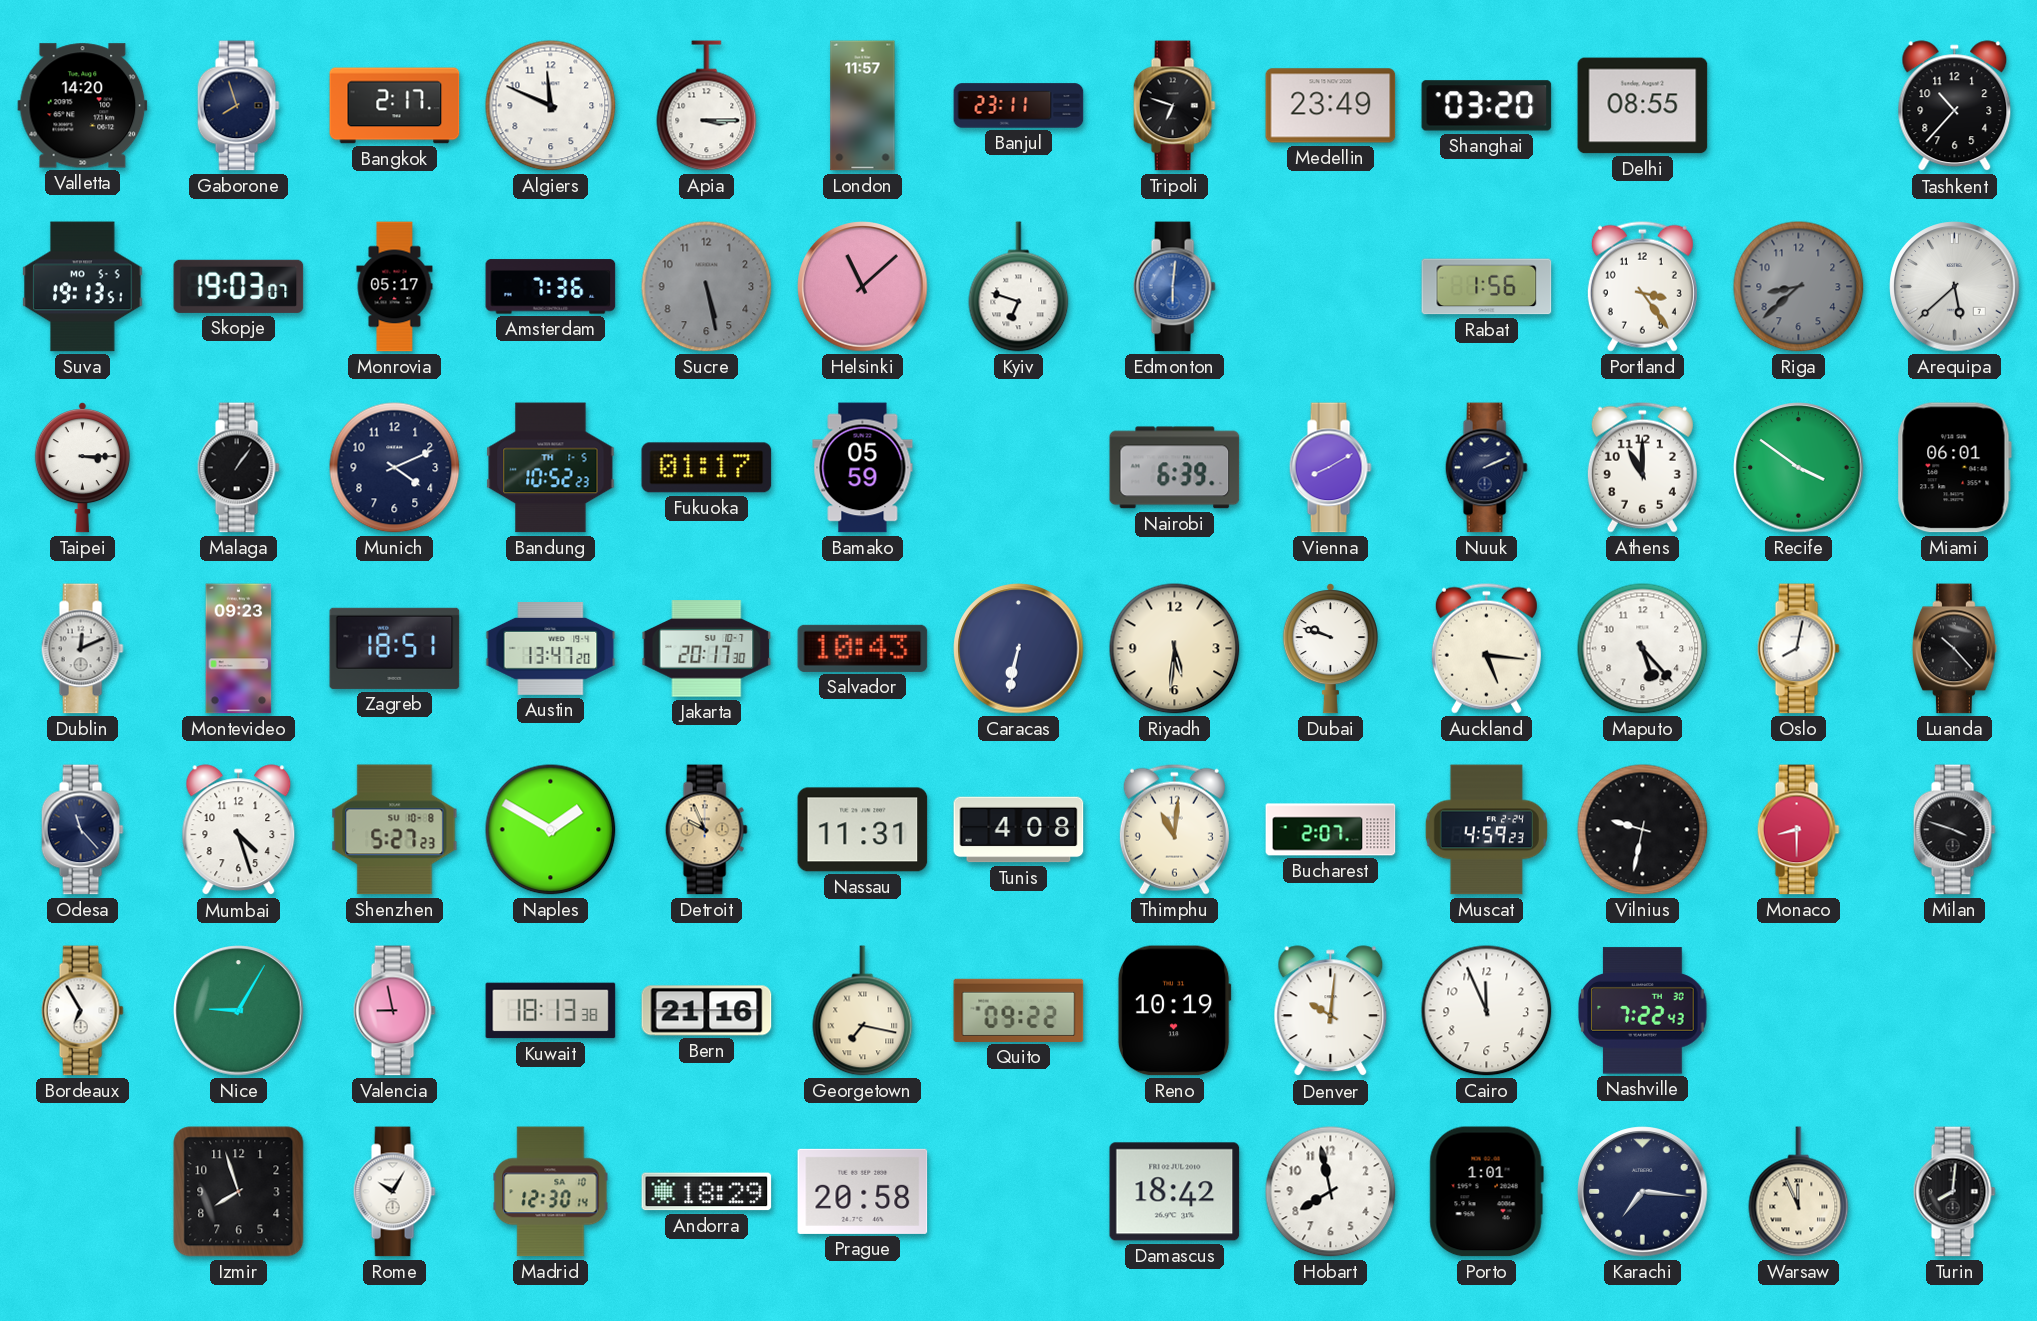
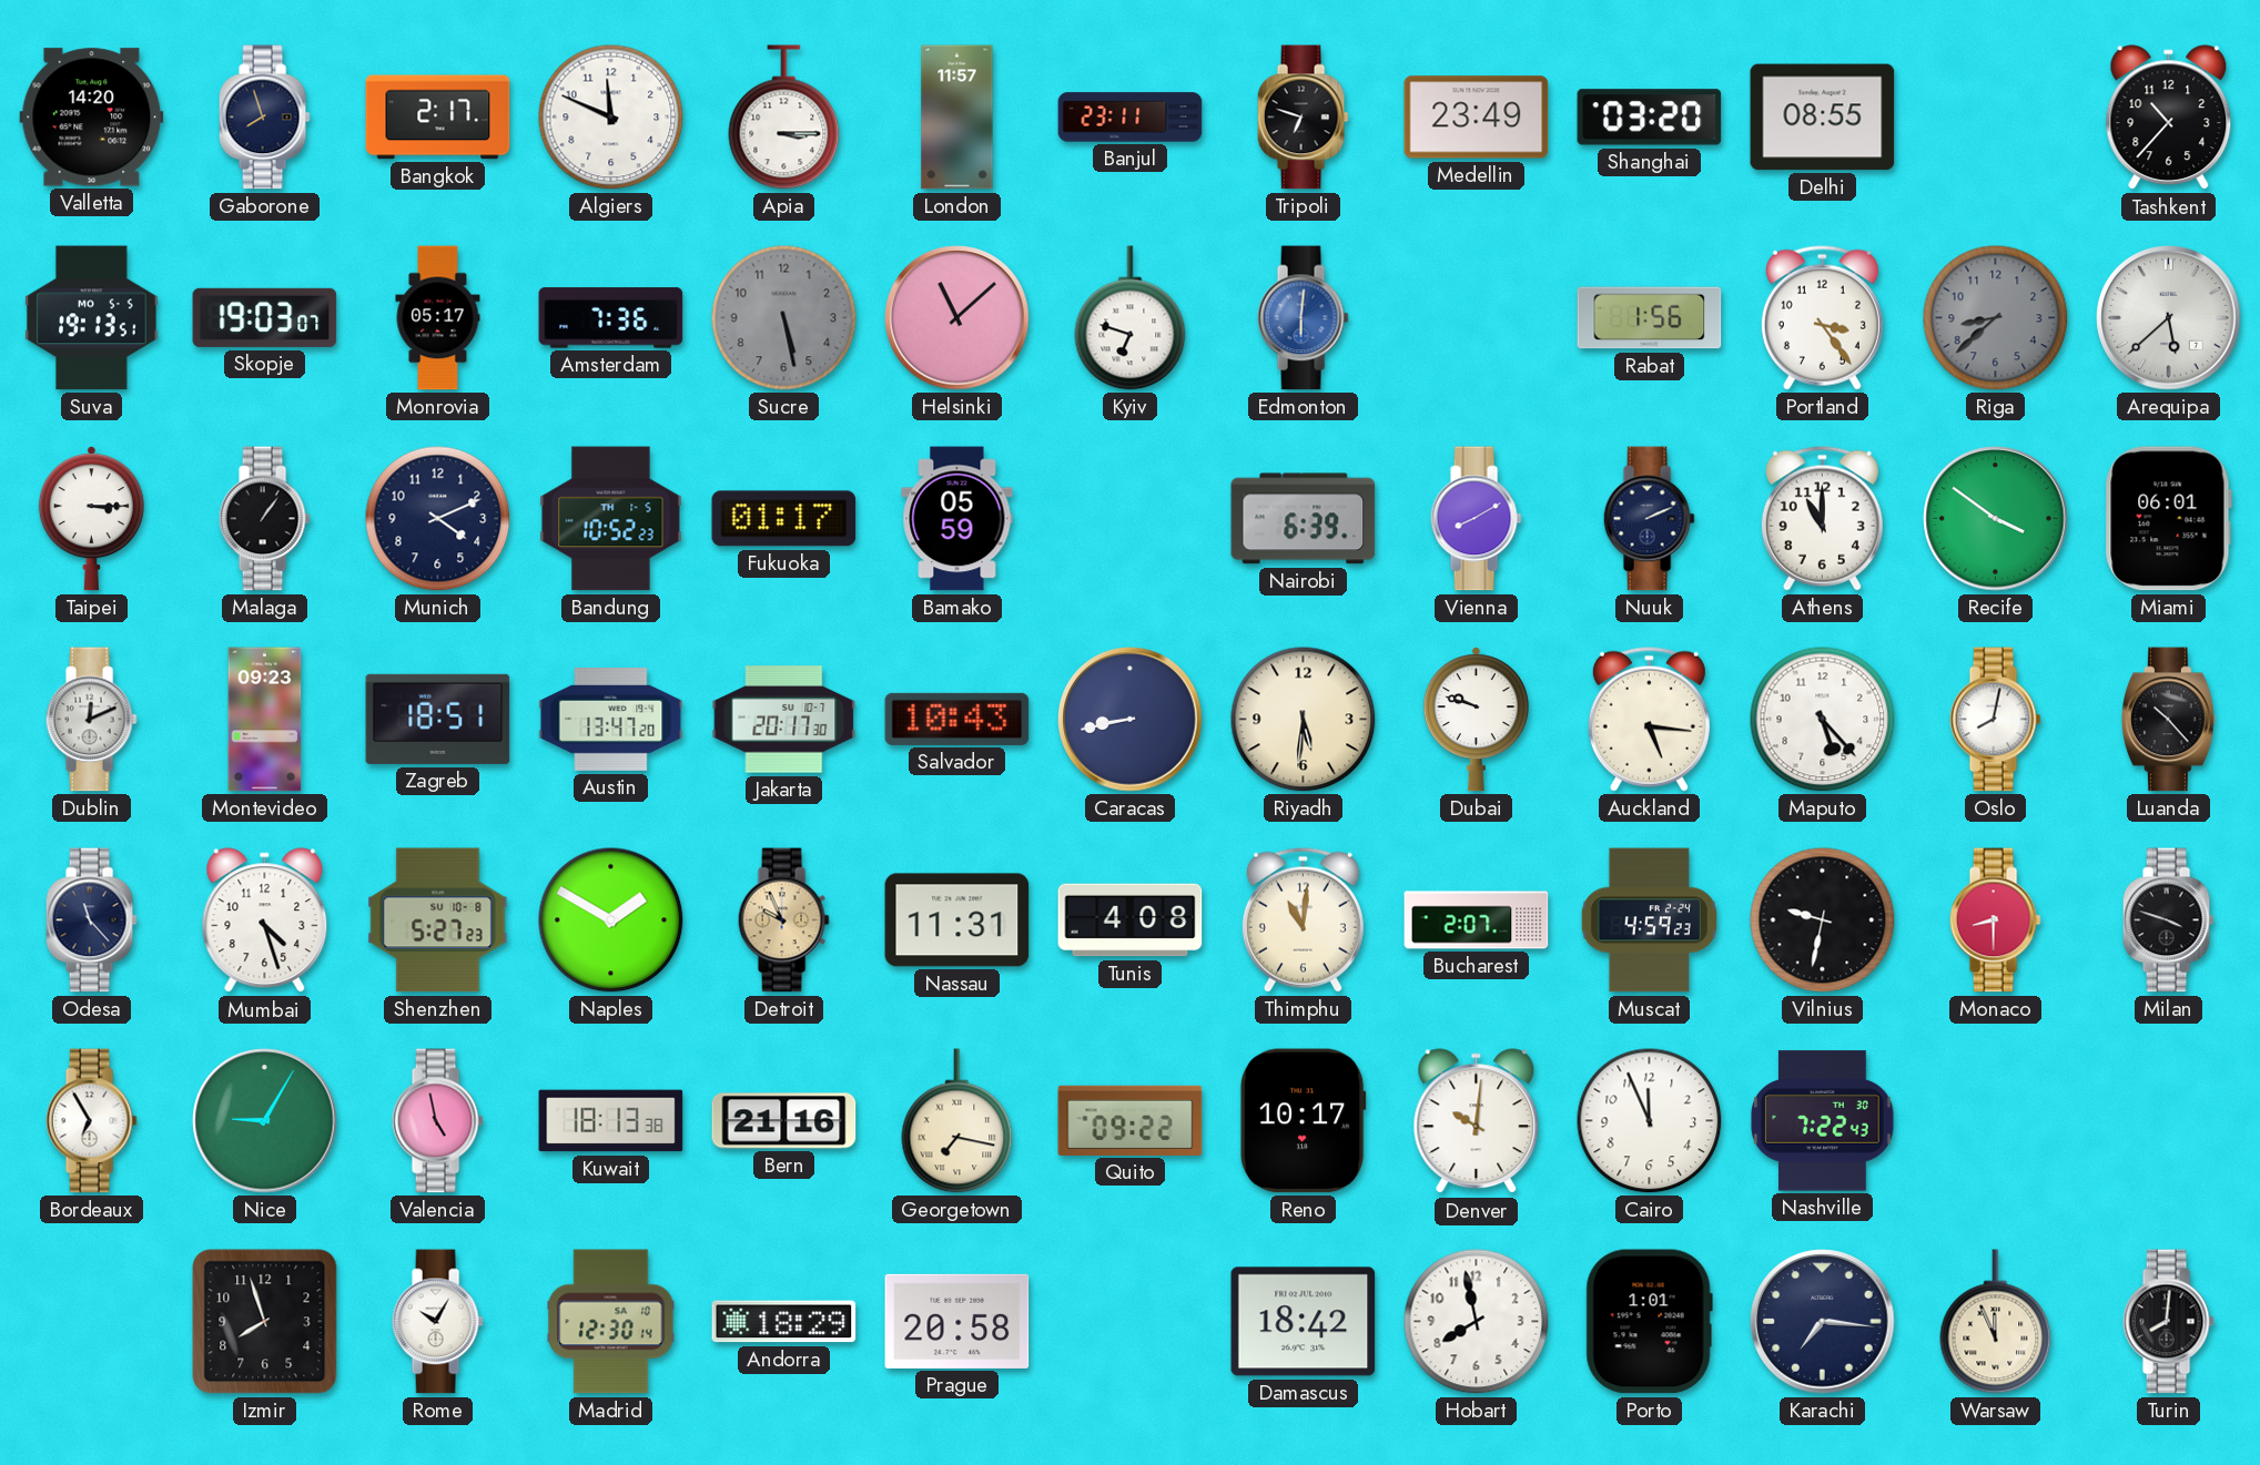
Caracas: 6:32 -> 8:43 (1131, 720)
Valencia: 8:58 -> 4:58 (437, 1121)
Reno: 10:19 -> 10:17 (1303, 1121)
